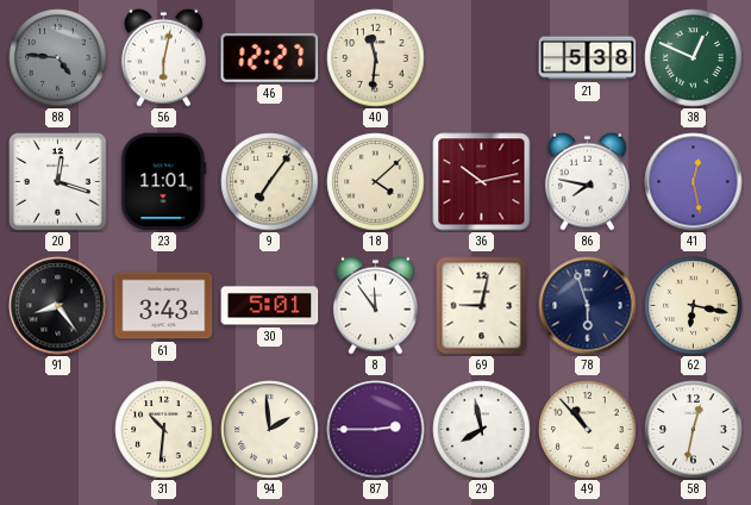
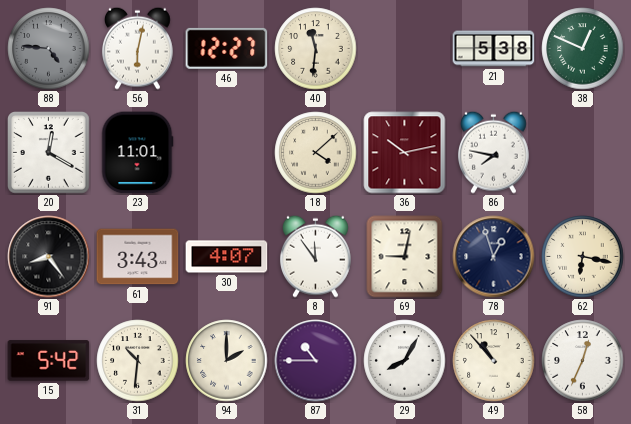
20: 12:18 -> 12:20 (49, 153)
9: 7:06 -> none (270, 182)
41: 12:28 -> none (694, 182)
30: 5:01 -> 4:07 (227, 257)
78: 5:57 -> 12:57 (494, 257)
15: none -> 5:42 (49, 361)
94: 1:59 -> 2:00 (227, 361)
87: 2:45 -> 10:45 (316, 361)
29: 7:58 -> 8:05 (405, 361)
58: 12:32 -> 12:34 (583, 361)
